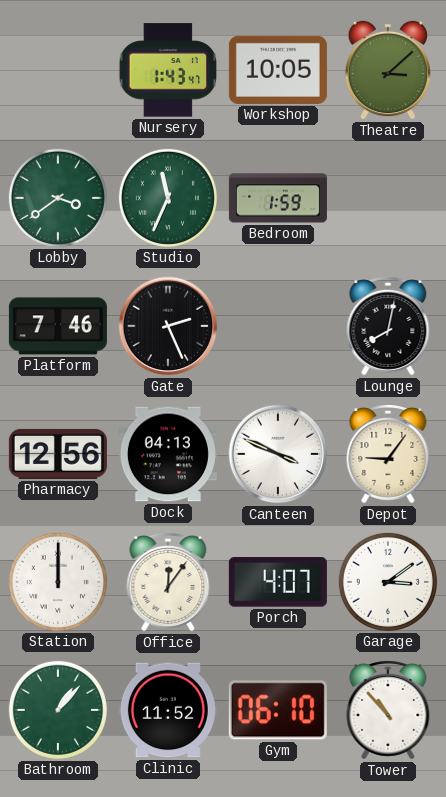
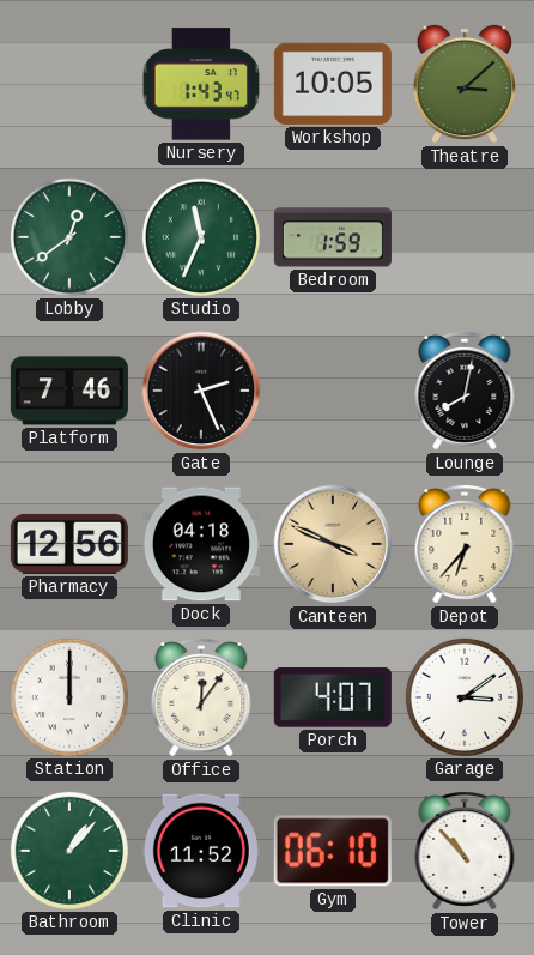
Lobby: 3:39 -> 12:39 (69, 237)
Dock: 04:13 -> 04:18 (201, 544)
Canteen dial: white -> champagne (333, 544)
Depot: 9:06 -> 6:37 (465, 545)
